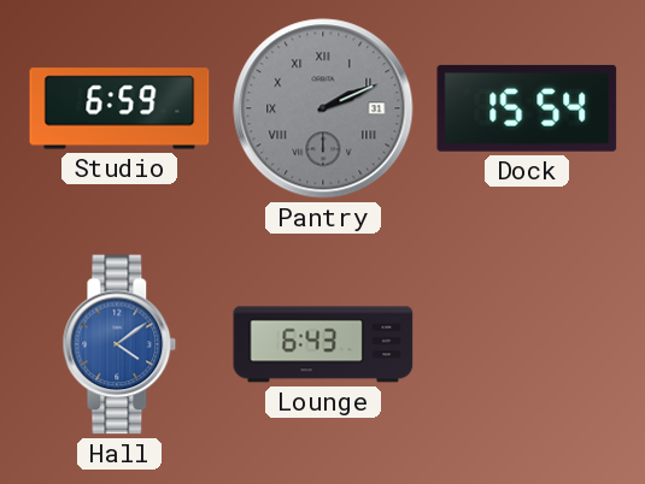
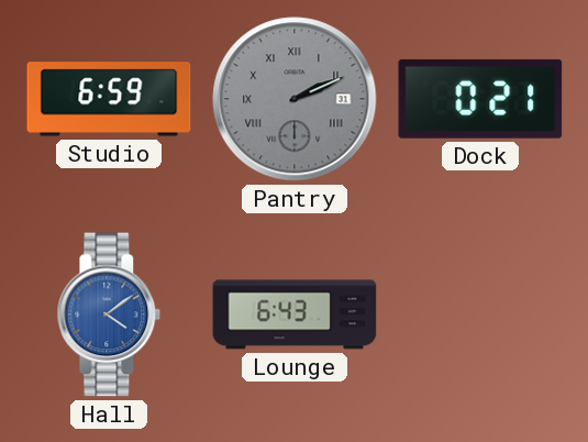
Dock: 15:54 -> 0:21 (480, 99)
